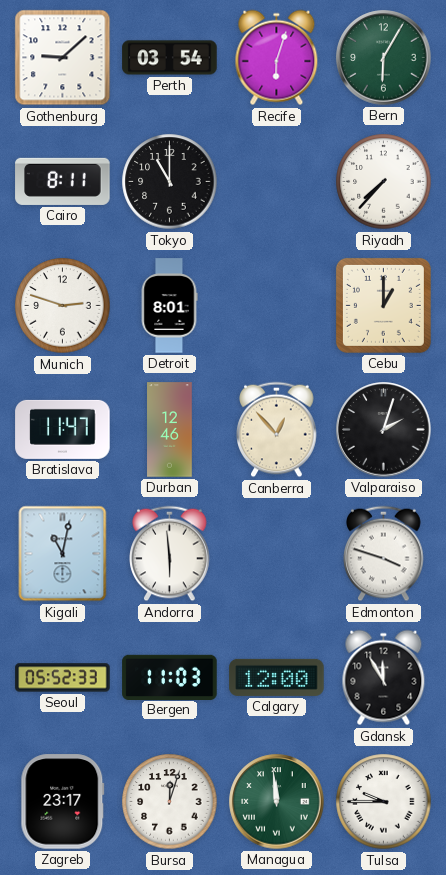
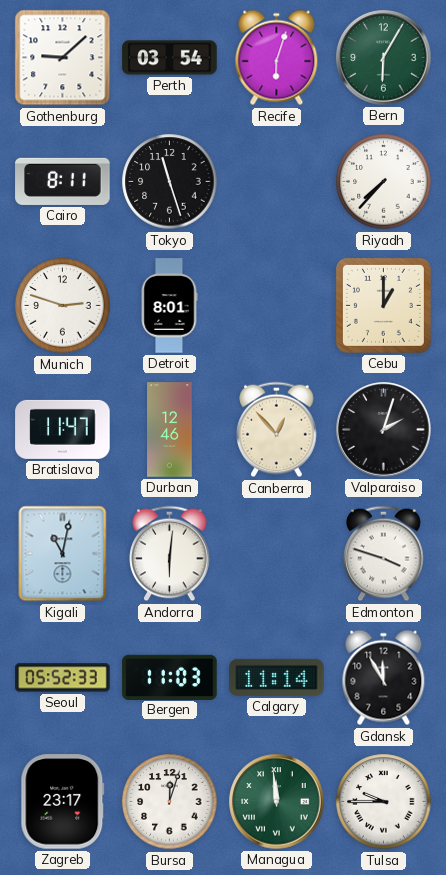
Tokyo: 11:00 -> 11:27 (170, 182)
Andorra: 5:59 -> 6:01 (170, 554)
Calgary: 12:00 -> 11:14 (277, 677)
